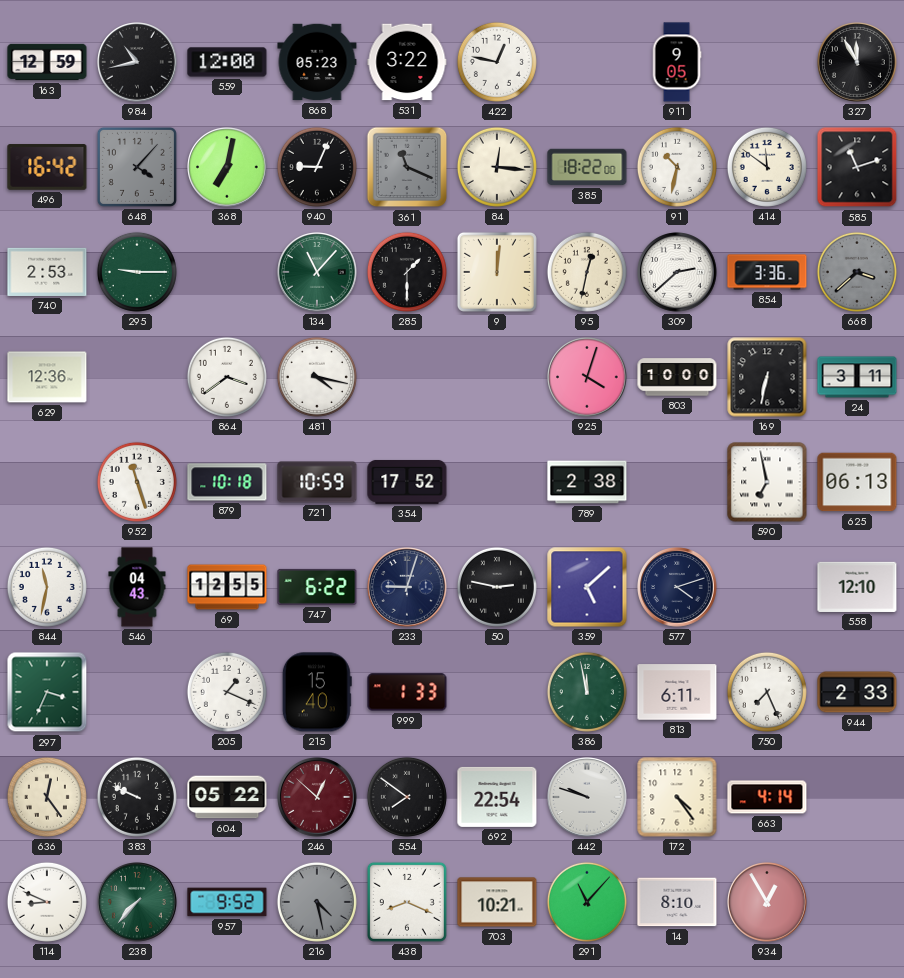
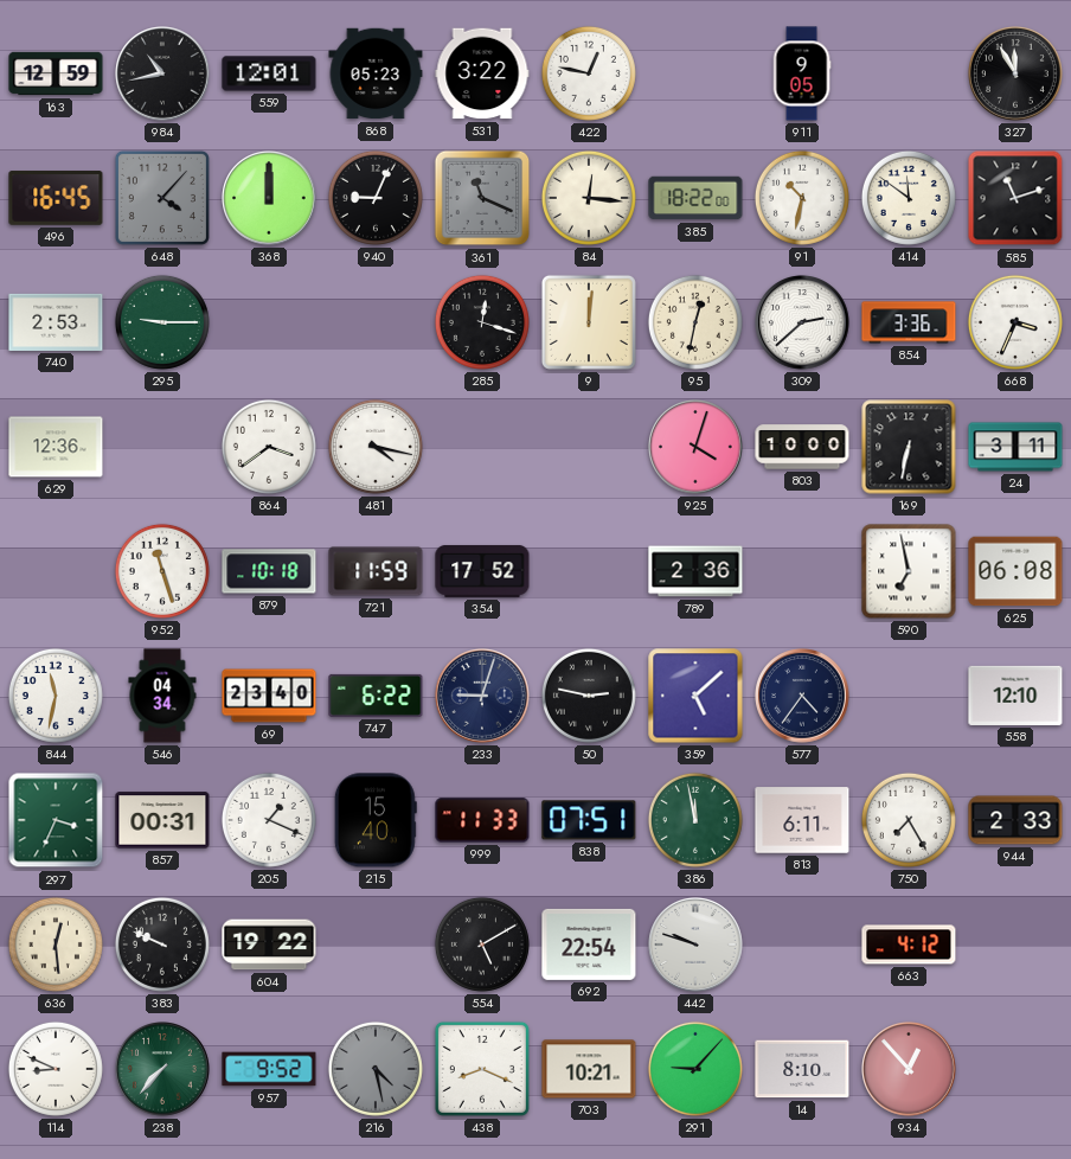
559: 12:00 -> 12:01 (269, 73)
496: 16:42 -> 16:45 (56, 198)
368: 7:02 -> 12:00 (269, 198)
134: 11:07 -> none (317, 272)
285: 1:30 -> 12:18 (482, 322)
668: 3:38 -> 3:34 (1015, 322)
668 dial: grey -> white (1015, 322)
721: 10:59 -> 11:59 (376, 571)
789: 2:38 -> 2:36 (695, 571)
625: 06:13 -> 06:08 (1015, 571)
546: 04:43 -> 04:34 (162, 696)
69: 12:55 -> 23:40 (269, 696)
577: 4:12 -> 4:36 (802, 696)
857: none -> 00:31 (162, 820)
999: 1:33 -> 11:33 (482, 820)
838: none -> 07:51 (589, 820)
750: 7:26 -> 7:25 (909, 820)
636: 12:24 -> 12:29 (56, 945)
604: 05:22 -> 19:22 (269, 945)
246: 12:52 -> none (317, 797)
554: 7:51 -> 5:10 (482, 945)
172: 4:24 -> none (677, 797)
663: 4:14 -> 4:12 (909, 945)
291: 11:07 -> 9:07 (695, 1069)
934: 12:55 -> 12:53 (909, 1069)
